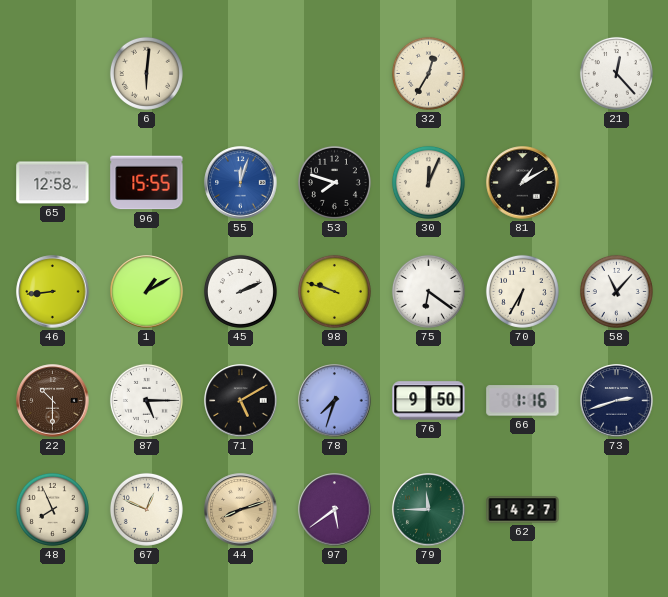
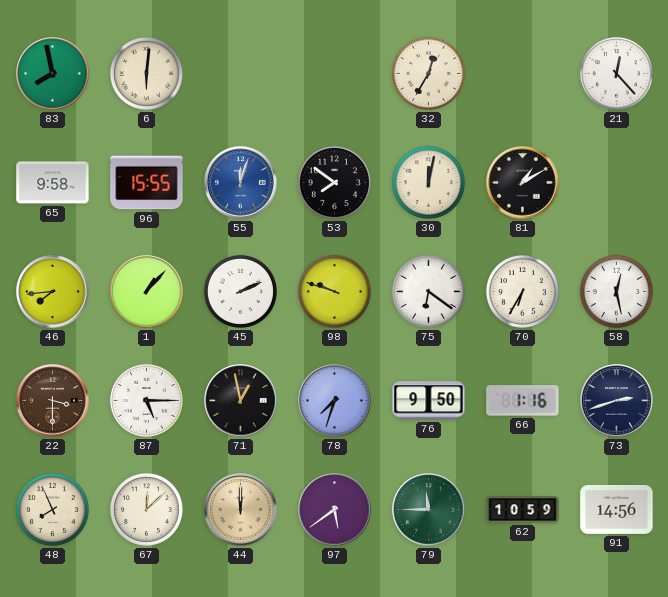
83: none -> 7:58 (53, 74)
65: 12:58 -> 9:58 (53, 183)
53: 7:48 -> 7:51 (334, 182)
30: 12:04 -> 12:02 (428, 182)
46: 8:44 -> 7:44 (53, 292)
1: 1:10 -> 1:07 (147, 292)
58: 11:07 -> 12:28 (616, 291)
22: 10:30 -> 3:30 (53, 401)
71: 5:10 -> 12:58 (241, 401)
67: 12:49 -> 12:08 (146, 509)
44: 8:12 -> 12:00 (241, 510)
62: 14:27 -> 10:59 (523, 510)
91: none -> 14:56 (617, 510)
